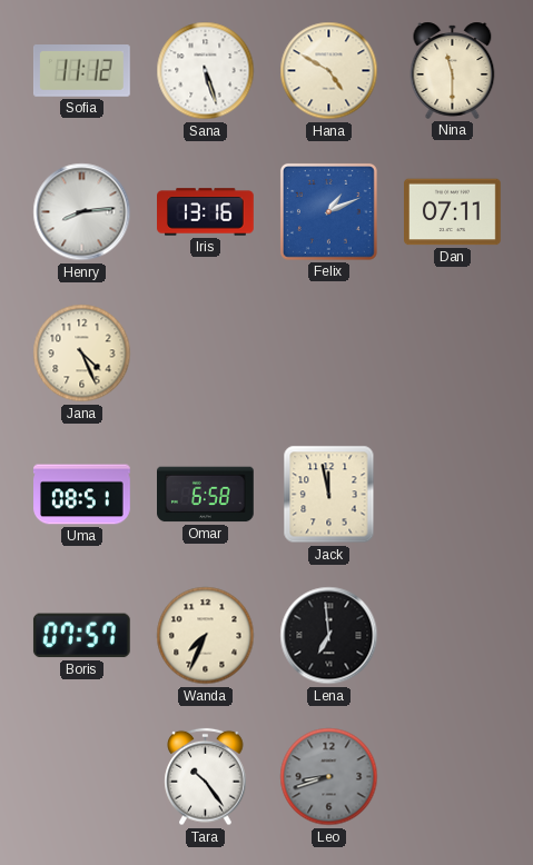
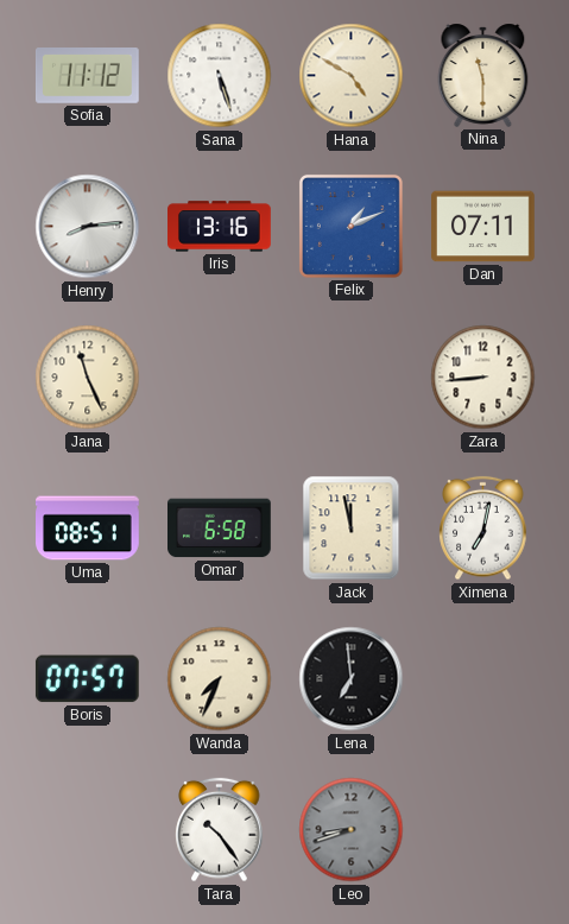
Jana: 4:26 -> 11:26 (88, 378)
Zara: none -> 8:44 (483, 378)
Ximena: none -> 7:02 (483, 529)
